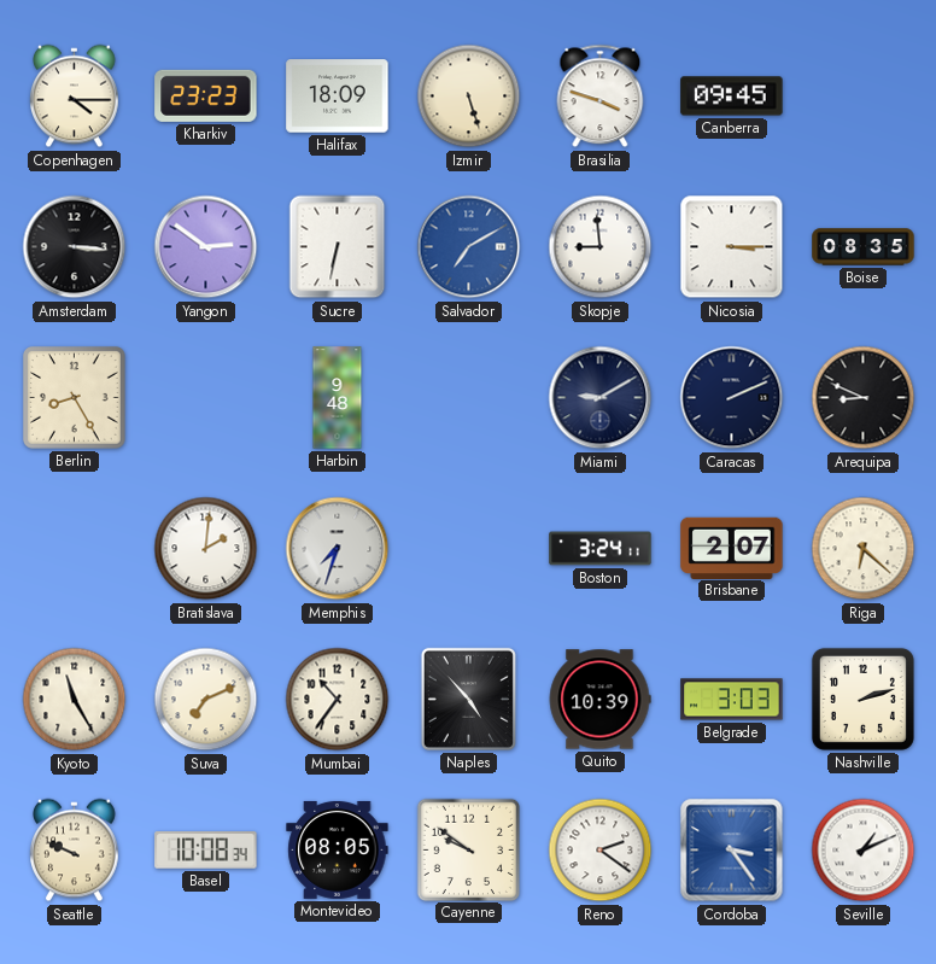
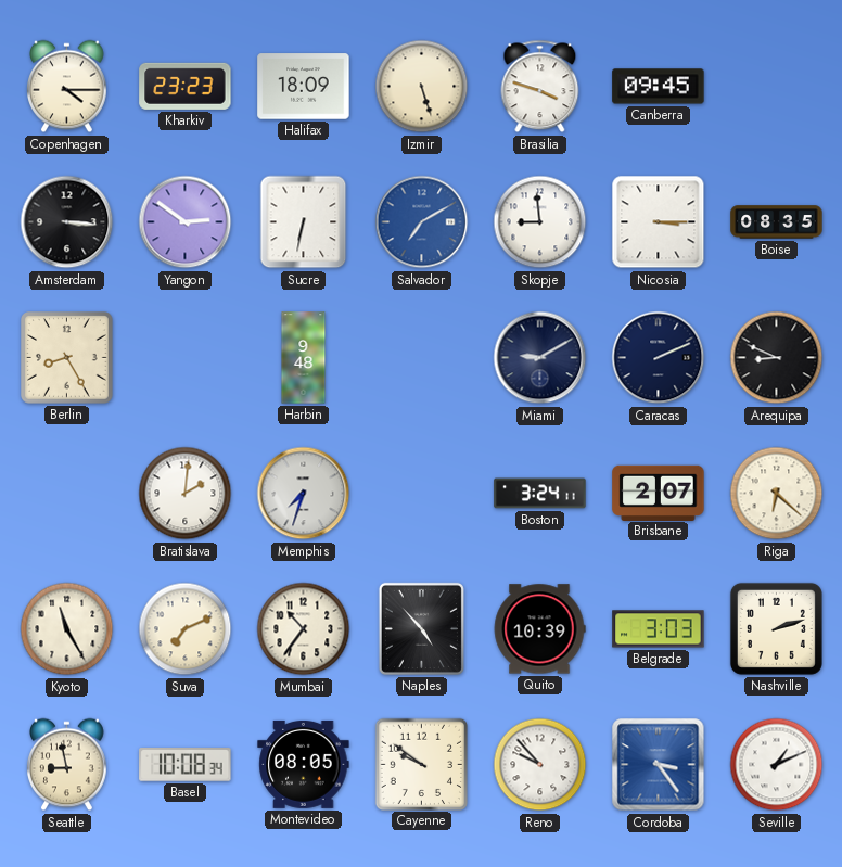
Seattle: 9:49 -> 8:58 (67, 765)
Reno: 2:21 -> 9:53 (540, 765)
